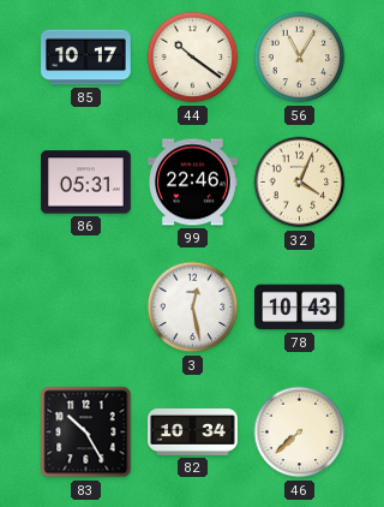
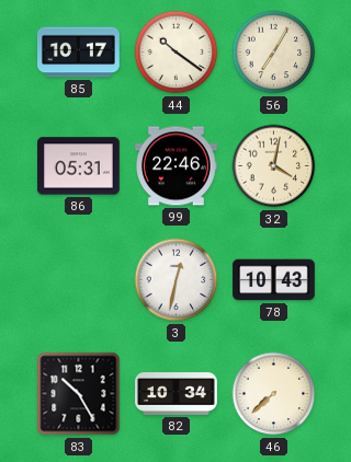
56: 11:05 -> 7:05 (274, 53)
32: 4:04 -> 4:02 (274, 166)
3: 12:28 -> 12:32 (177, 280)
